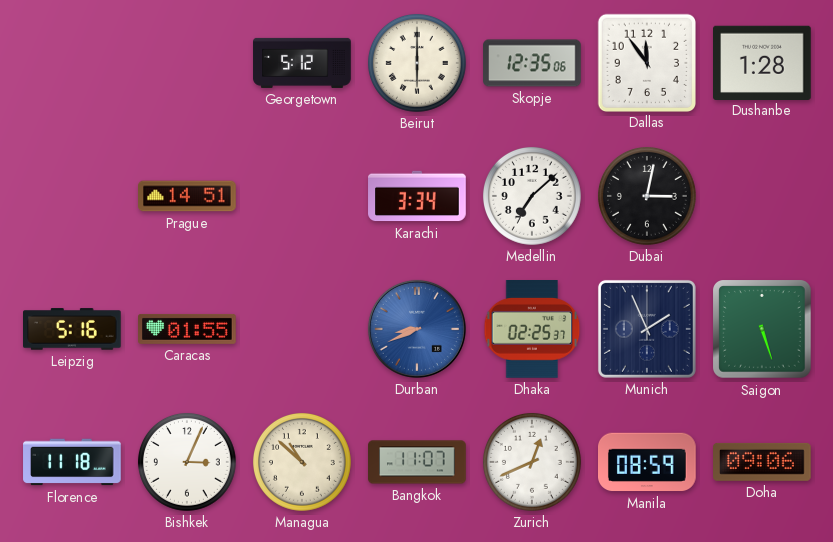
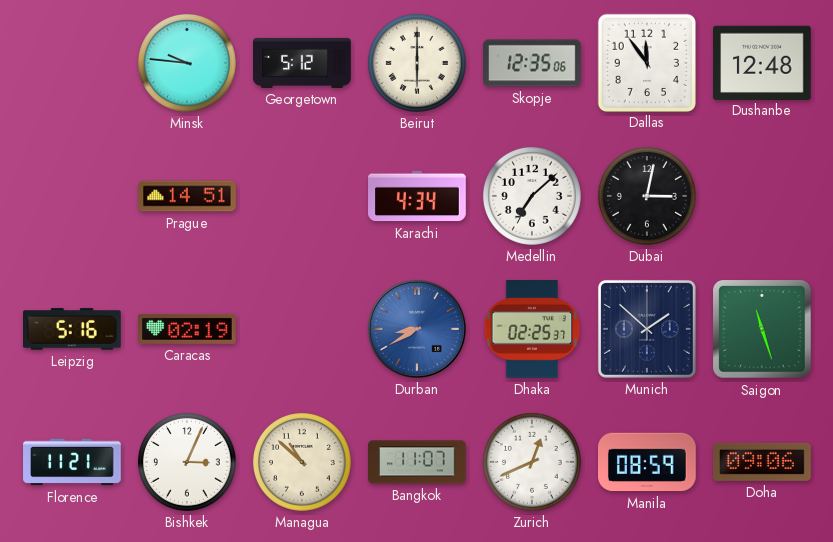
Minsk: none -> 9:46 (187, 63)
Dushanbe: 1:28 -> 12:48 (763, 62)
Karachi: 3:34 -> 4:34 (417, 196)
Caracas: 01:55 -> 02:19 (187, 329)
Durban: 8:41 -> 8:40 (417, 329)
Munich: 1:56 -> 1:52 (647, 329)
Saigon: 5:27 -> 11:27 (763, 330)
Florence: 11:18 -> 11:21 (72, 462)
